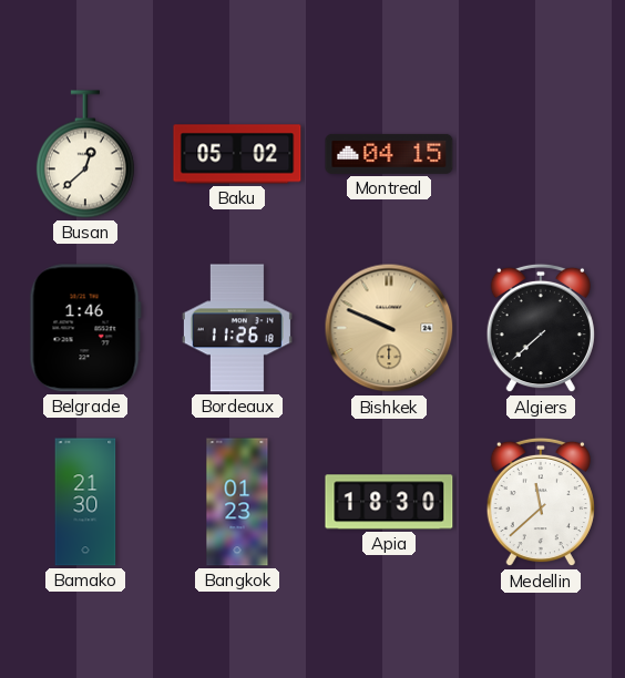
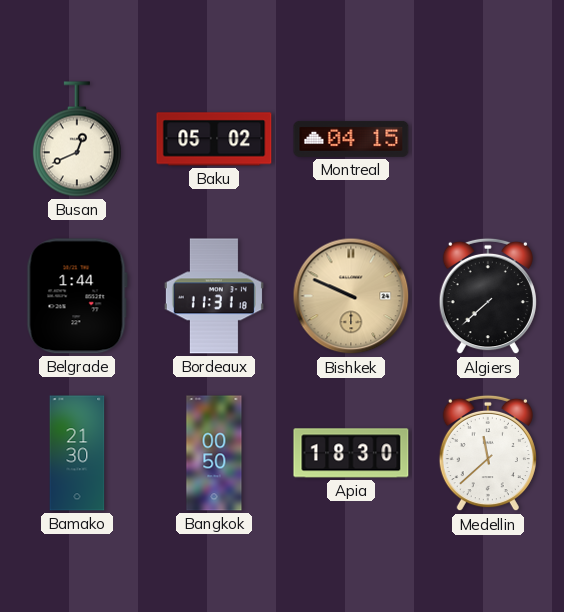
Busan: 12:38 -> 12:41 (77, 139)
Belgrade: 1:46 -> 1:44 (77, 296)
Bordeaux: 11:26 -> 11:31 (214, 296)
Bangkok: 01:23 -> 00:50 (214, 453)
